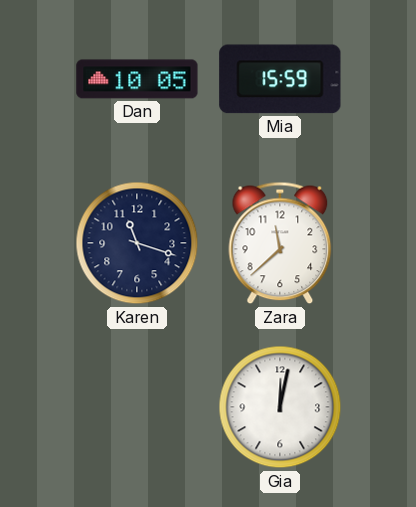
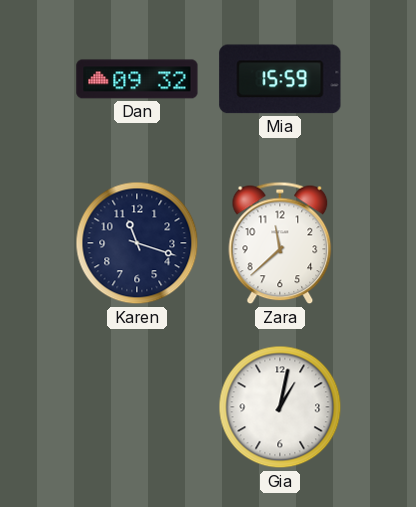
Dan: 10:05 -> 09:32 (137, 79)
Gia: 12:02 -> 1:02 (280, 407)
